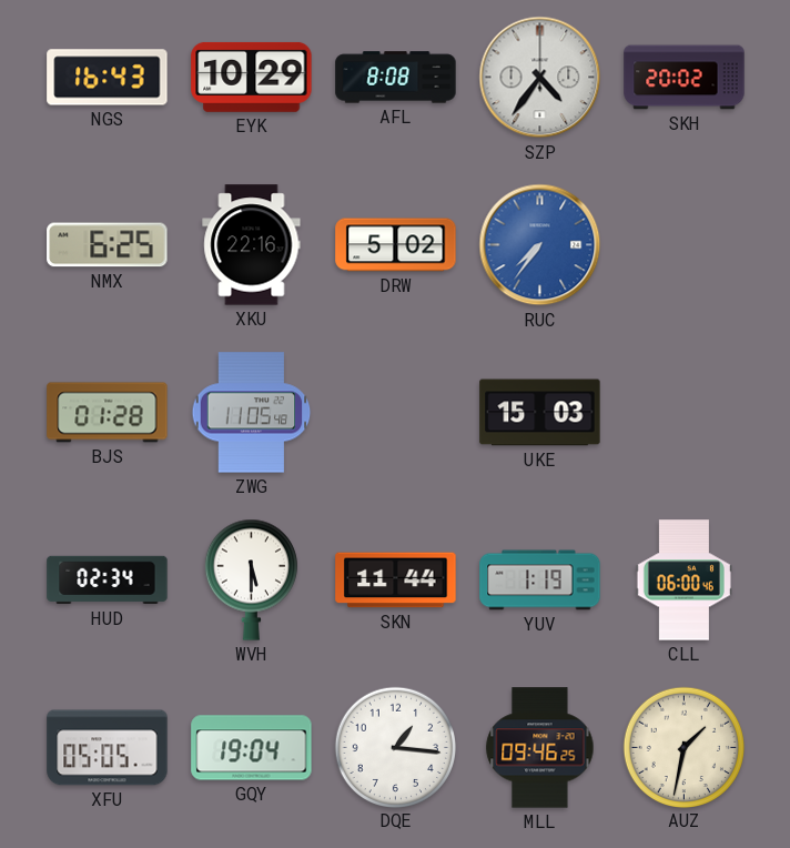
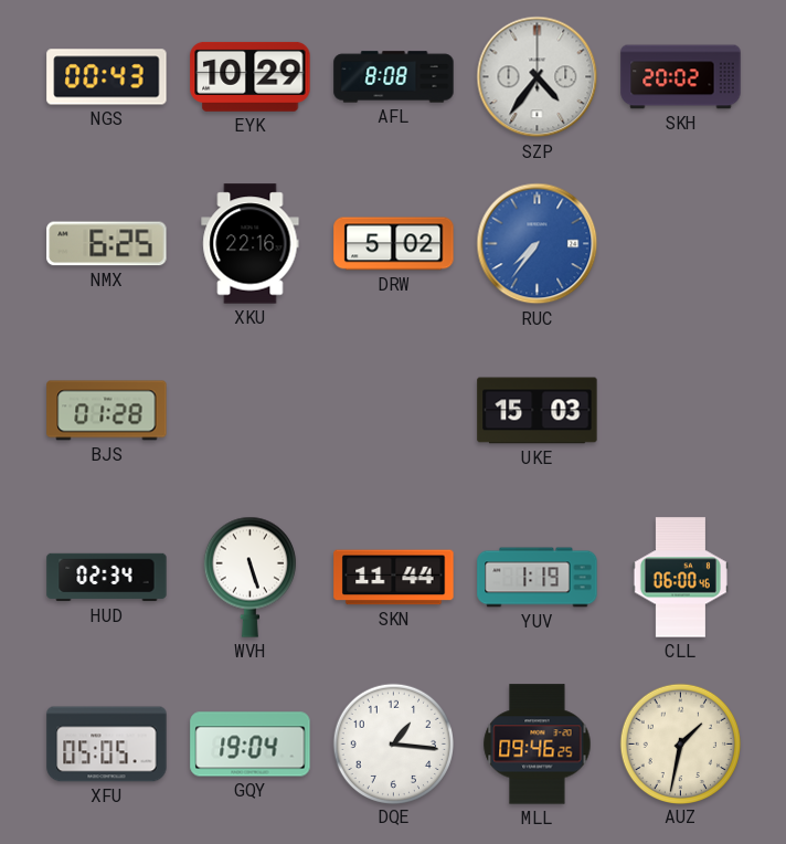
NGS: 16:43 -> 00:43 (107, 77)
ZWG: 11:05 -> none (252, 413)
WVH: 5:30 -> 5:27 (249, 577)
